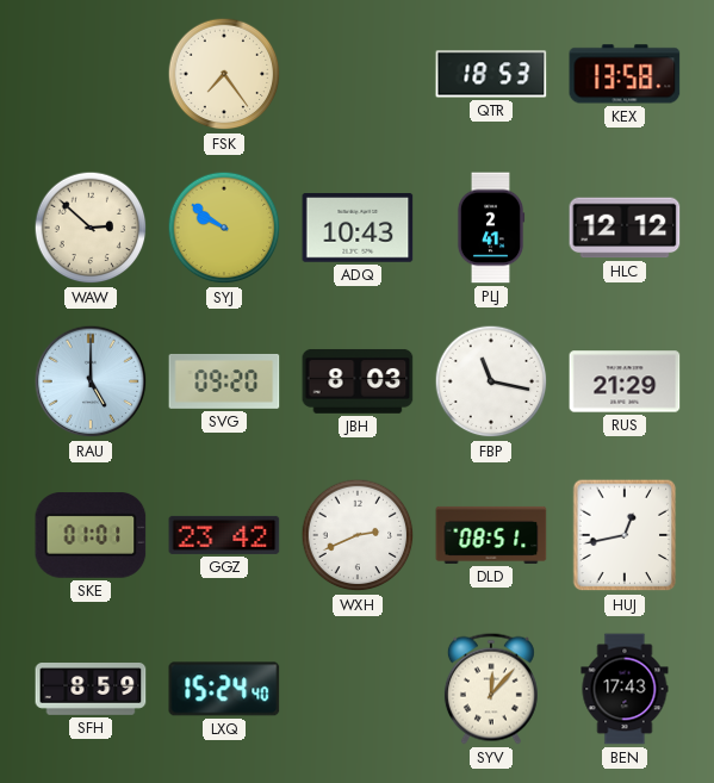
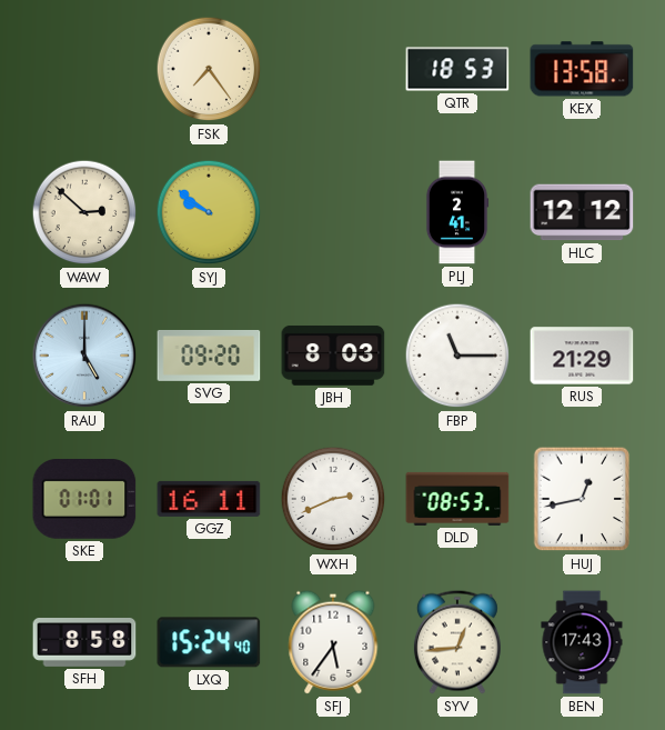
ADQ: 10:43 -> none (358, 229)
FBP: 11:17 -> 11:15 (457, 356)
GGZ: 23:42 -> 16:11 (209, 499)
DLD: 08:51 -> 08:53 (457, 499)
SFH: 8:59 -> 8:58 (84, 643)
SFJ: none -> 5:36 (333, 642)
SYV: 12:07 -> 12:44 (457, 642)
